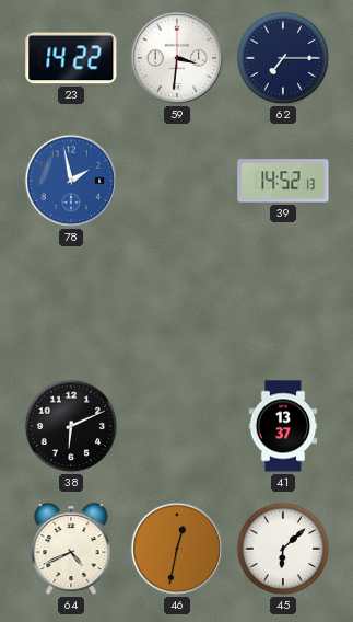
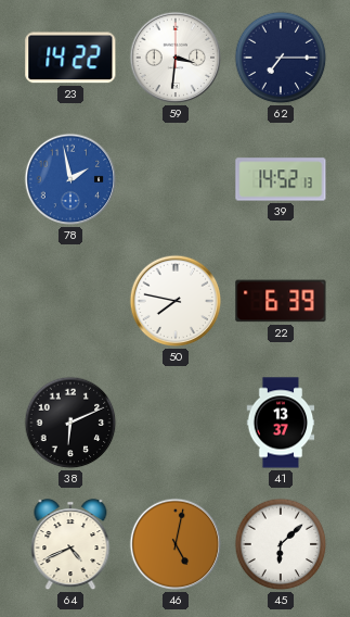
50: none -> 7:47 (176, 301)
22: none -> 6:39 (281, 301)
46: 12:32 -> 5:02 (176, 544)
